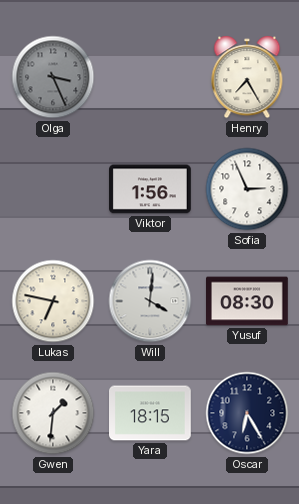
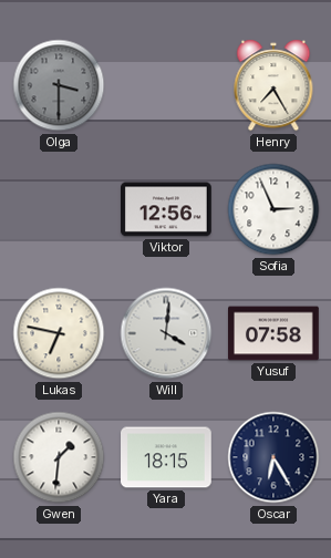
Olga: 3:26 -> 3:30 (59, 85)
Viktor: 1:56 -> 12:56 (167, 209)
Yusuf: 08:30 -> 07:58 (275, 333)
